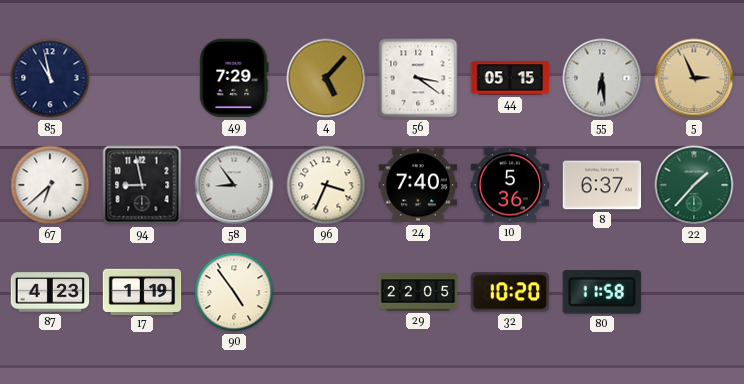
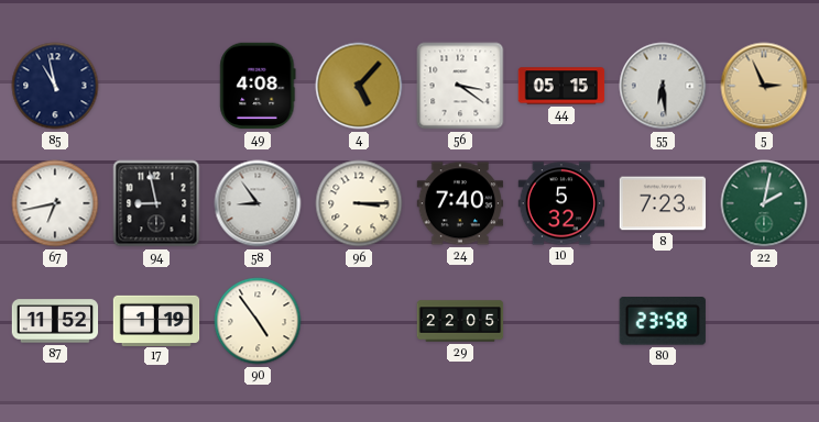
49: 7:29 -> 4:08 (258, 86)
67: 6:38 -> 6:43 (55, 203)
96: 3:34 -> 3:15 (359, 203)
10: 5:36 -> 5:32 (561, 203)
8: 6:37 -> 7:23 (663, 203)
22: 1:37 -> 2:02 (764, 203)
87: 4:23 -> 11:52 (55, 321)
32: 10:20 -> none (509, 292)
80: 11:58 -> 23:58 (663, 322)
